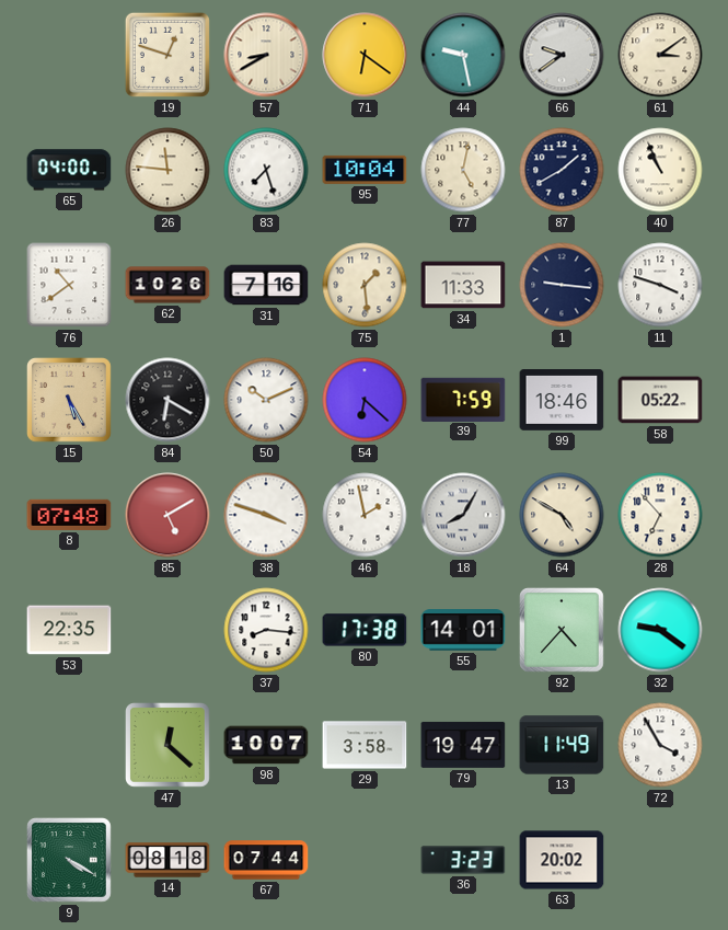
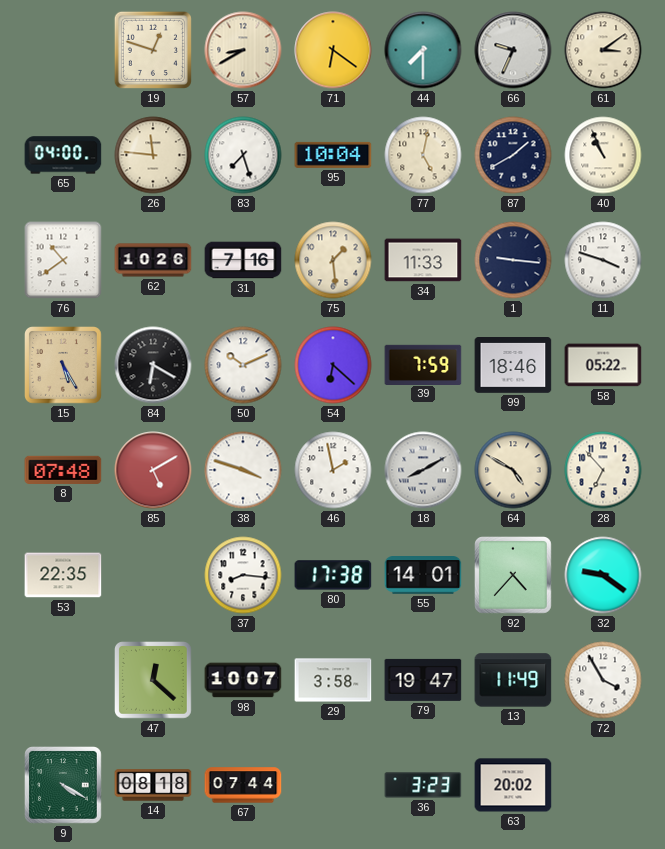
44: 9:28 -> 7:30 (423, 50)
66: 9:39 -> 9:34 (513, 50)
18: 8:05 -> 8:10 (423, 470)
